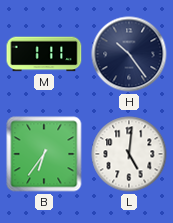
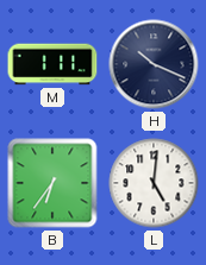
H: 10:24 -> 10:19 (154, 64)
